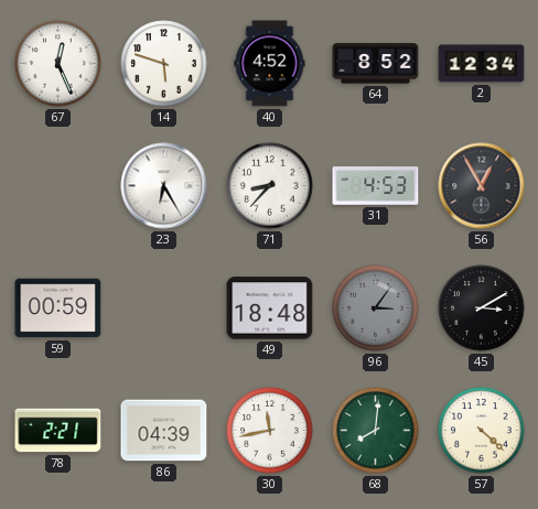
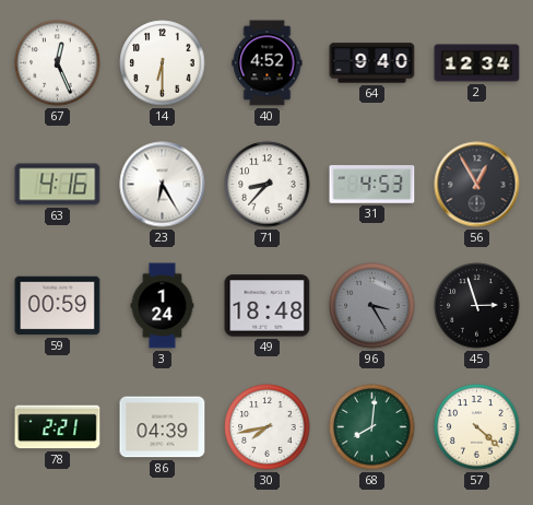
14: 5:48 -> 6:30 (163, 63)
64: 8:52 -> 9:40 (372, 63)
63: none -> 4:16 (58, 185)
3: none -> 1:24 (163, 306)
96: 3:06 -> 3:25 (372, 306)
45: 3:10 -> 2:57 (477, 306)
30: 11:43 -> 7:43 (268, 427)
